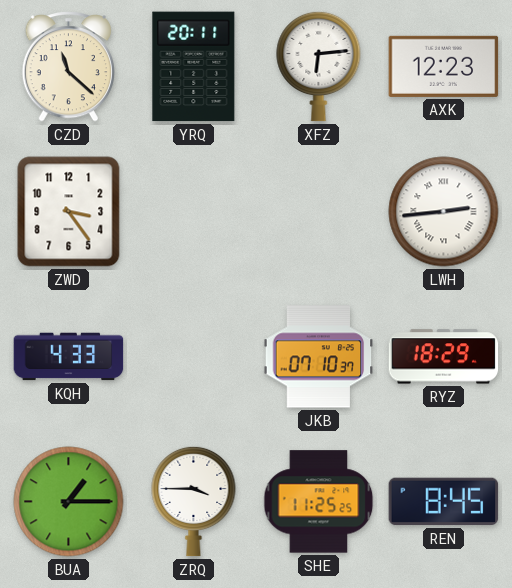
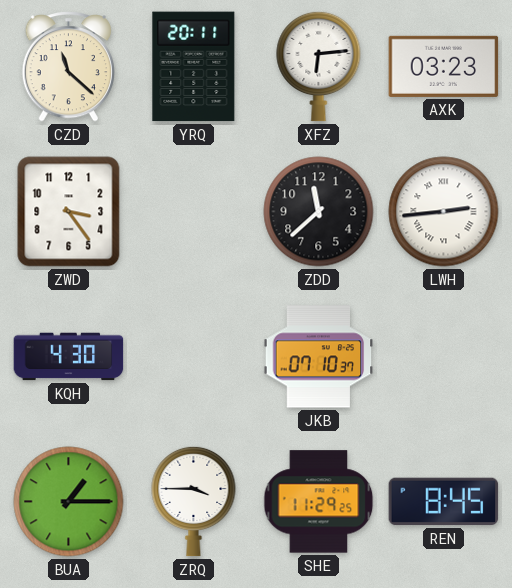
AXK: 12:23 -> 03:23 (444, 66)
ZDD: none -> 11:38 (319, 212)
KQH: 4:33 -> 4:30 (69, 357)
RYZ: 18:29 -> none (444, 357)
SHE: 11:25 -> 11:29 (319, 502)
